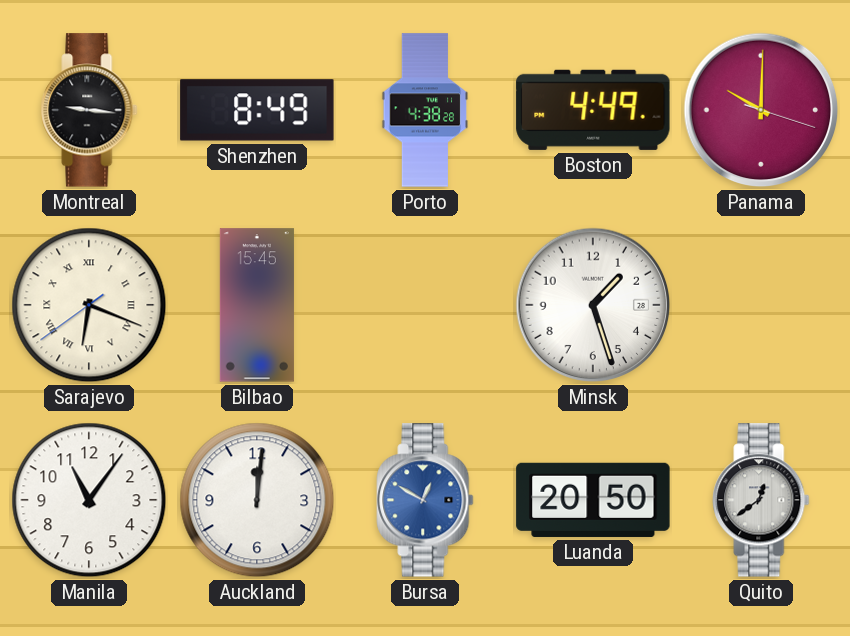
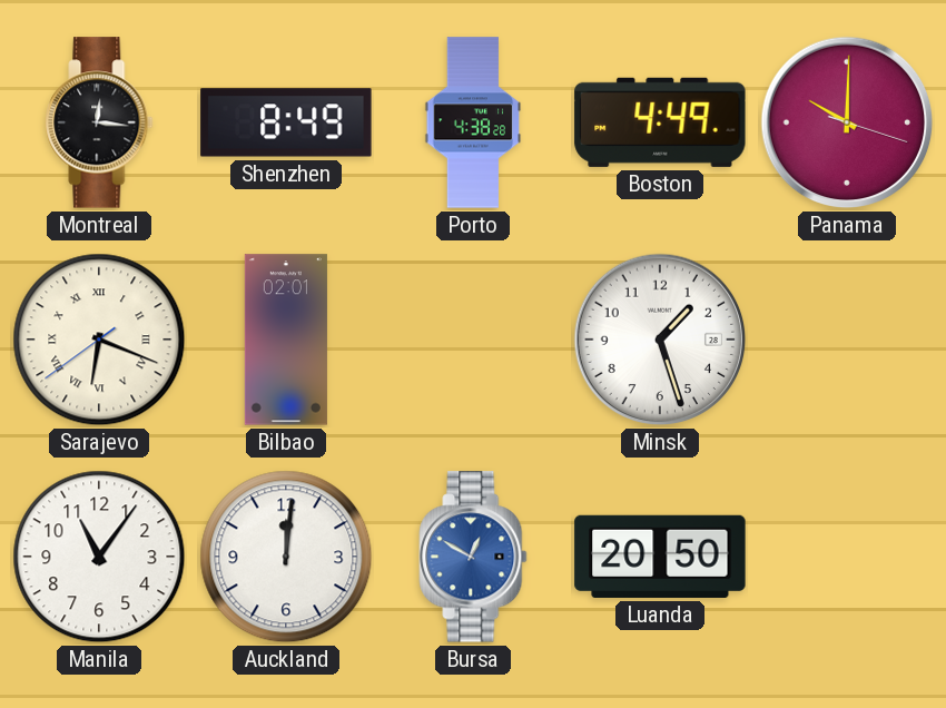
Montreal: 9:16 -> 12:16 (99, 122)
Bilbao: 15:45 -> 02:01 (286, 340)
Quito: 12:39 -> none (761, 500)
